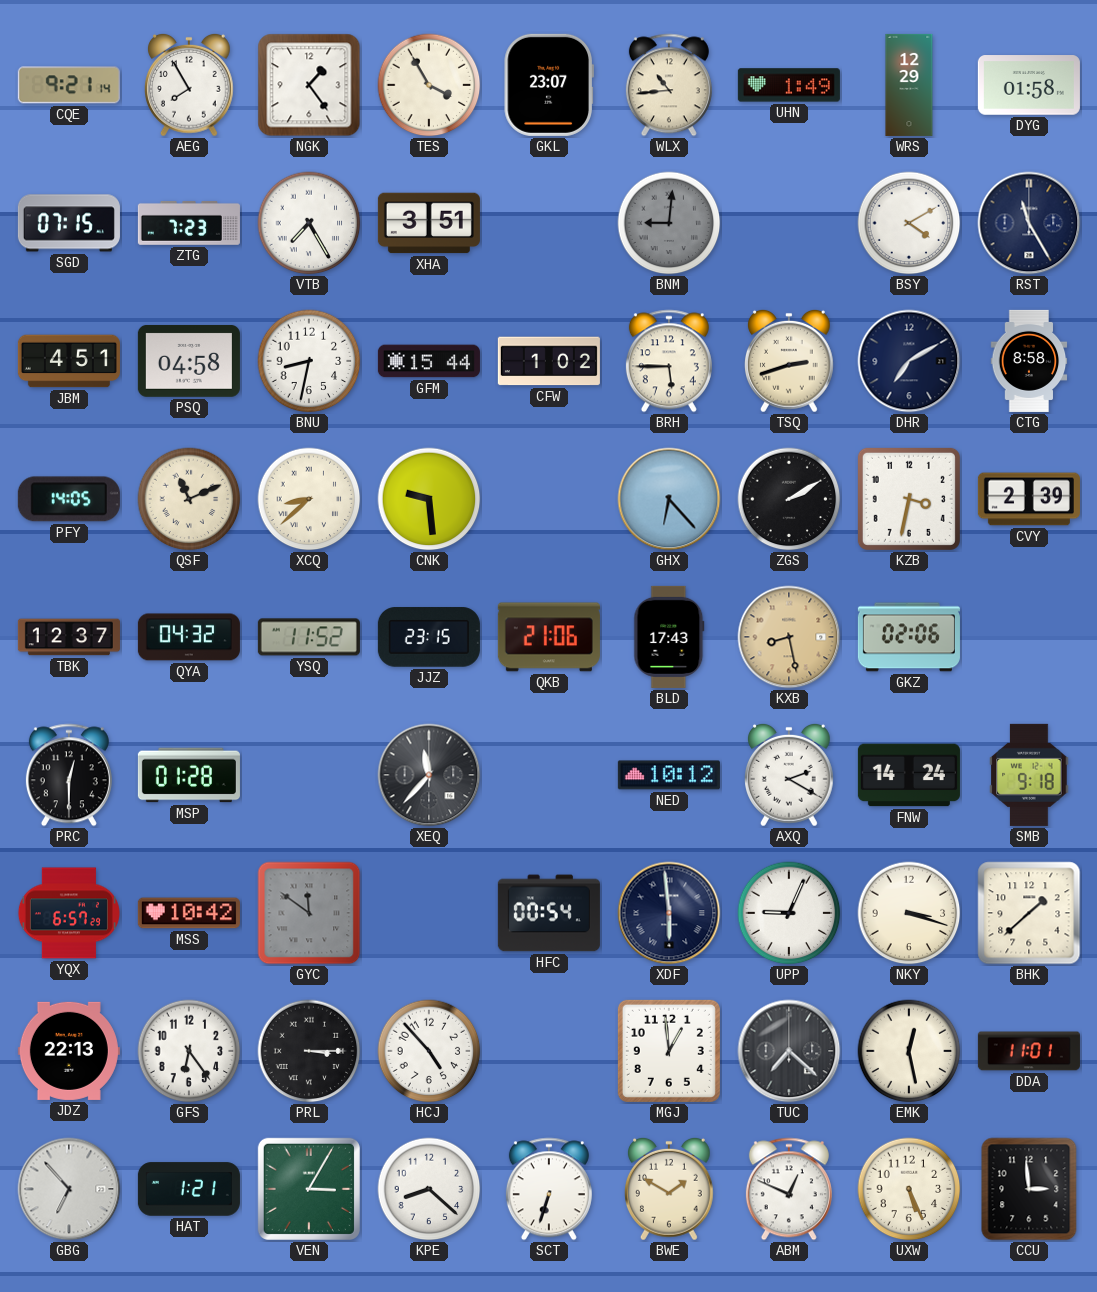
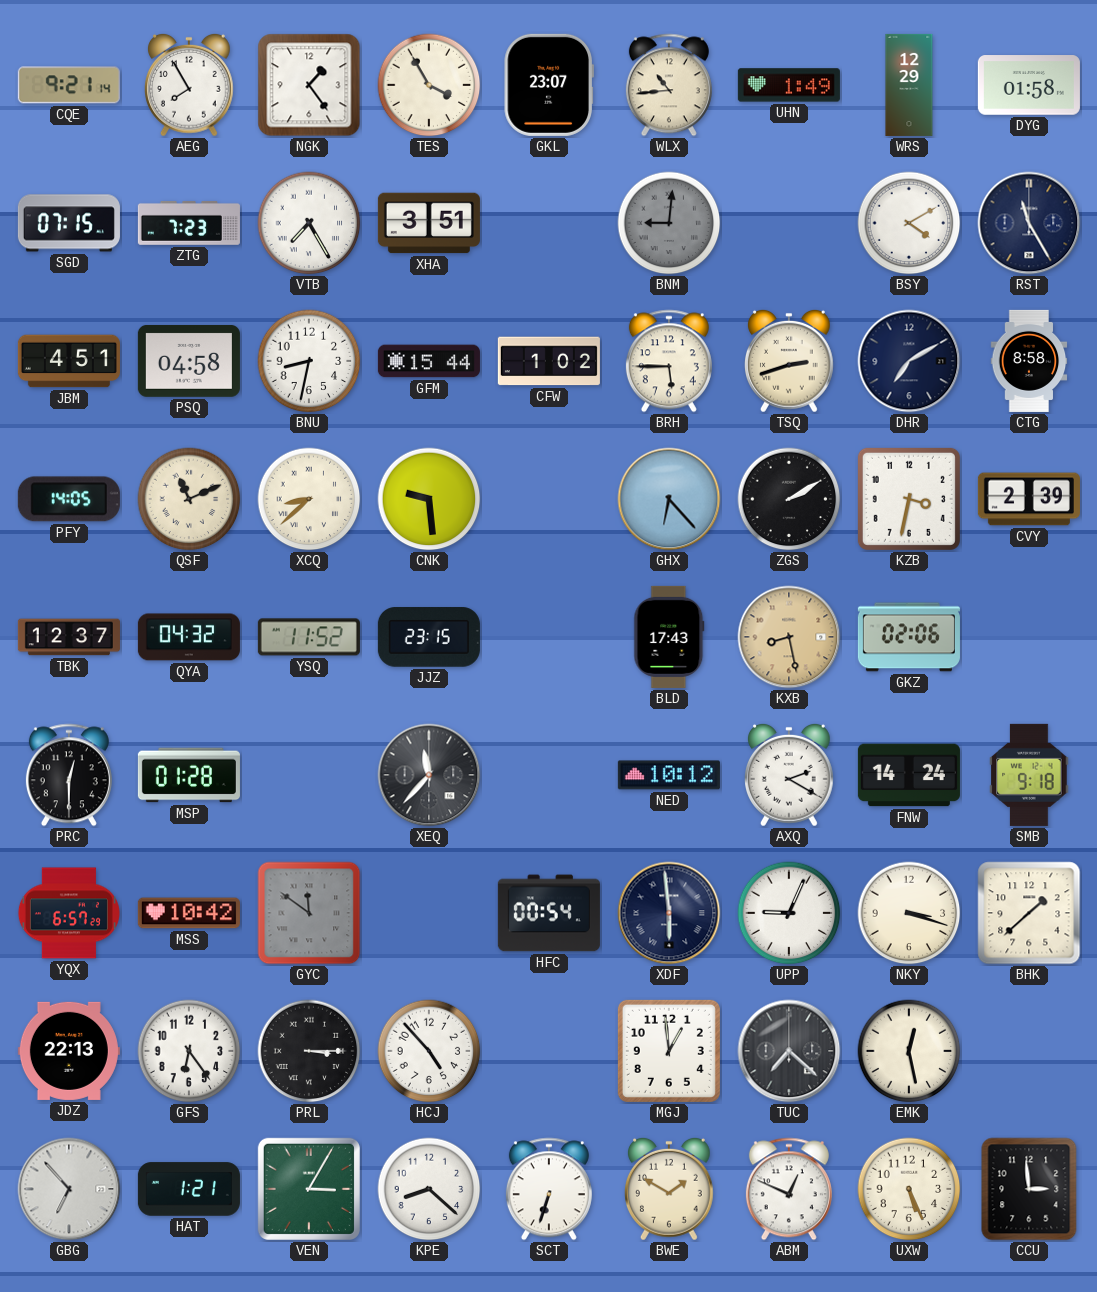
QKB: 21:06 -> none (549, 637)
DDA: 11:01 -> none (1029, 1051)
